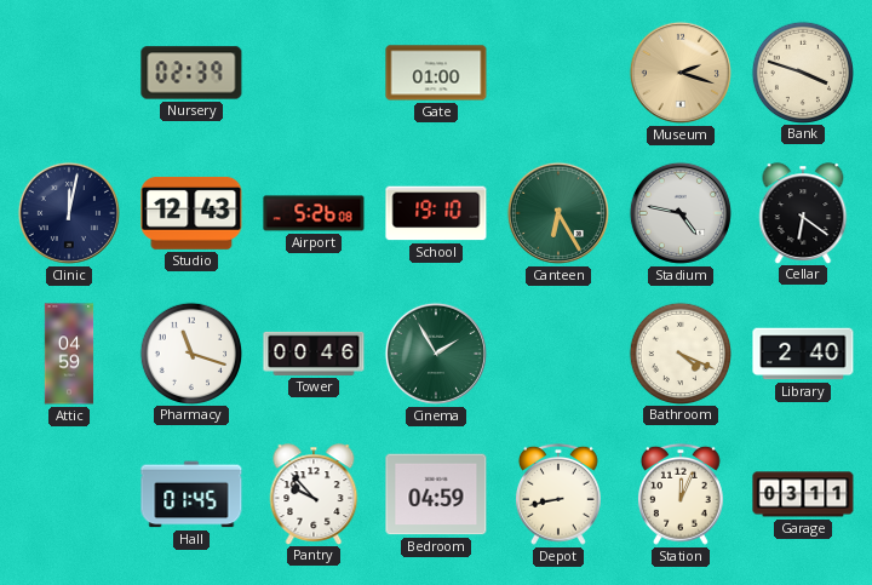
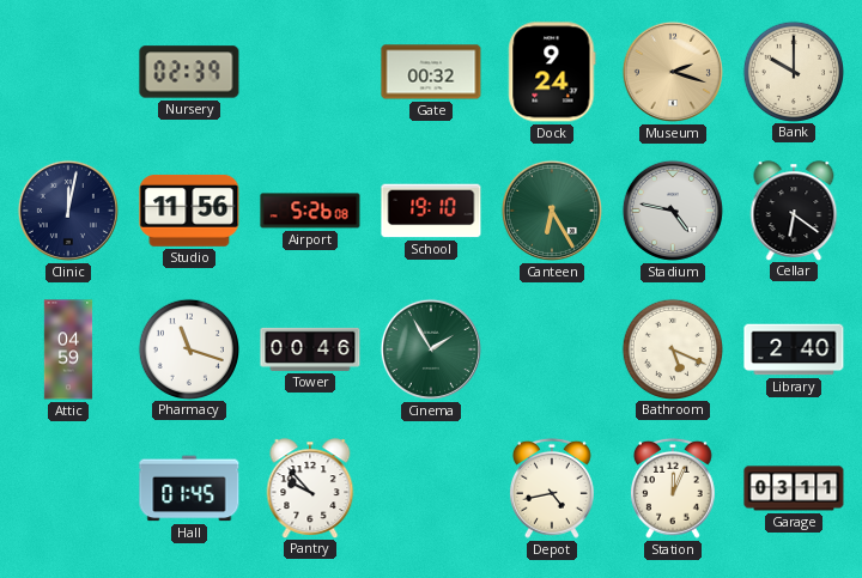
Gate: 01:00 -> 00:32 (431, 72)
Dock: none -> 9:24 (552, 72)
Bank: 3:48 -> 10:00 (793, 71)
Studio: 12:43 -> 11:56 (189, 211)
Bathroom: 4:19 -> 5:19 (672, 348)
Bedroom: 04:59 -> none (436, 494)
Depot: 8:43 -> 4:43 (552, 488)
